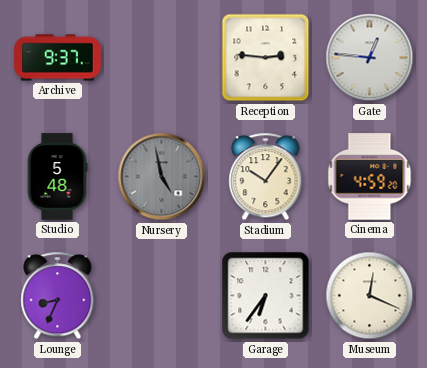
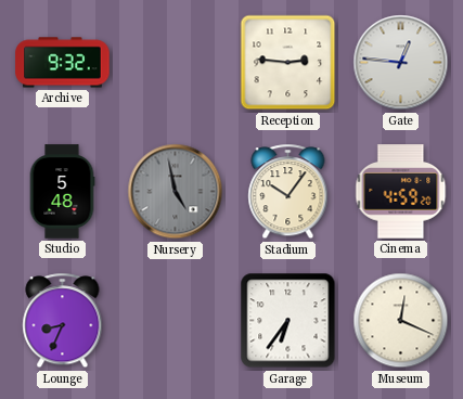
Archive: 9:37 -> 9:32 (63, 63)
